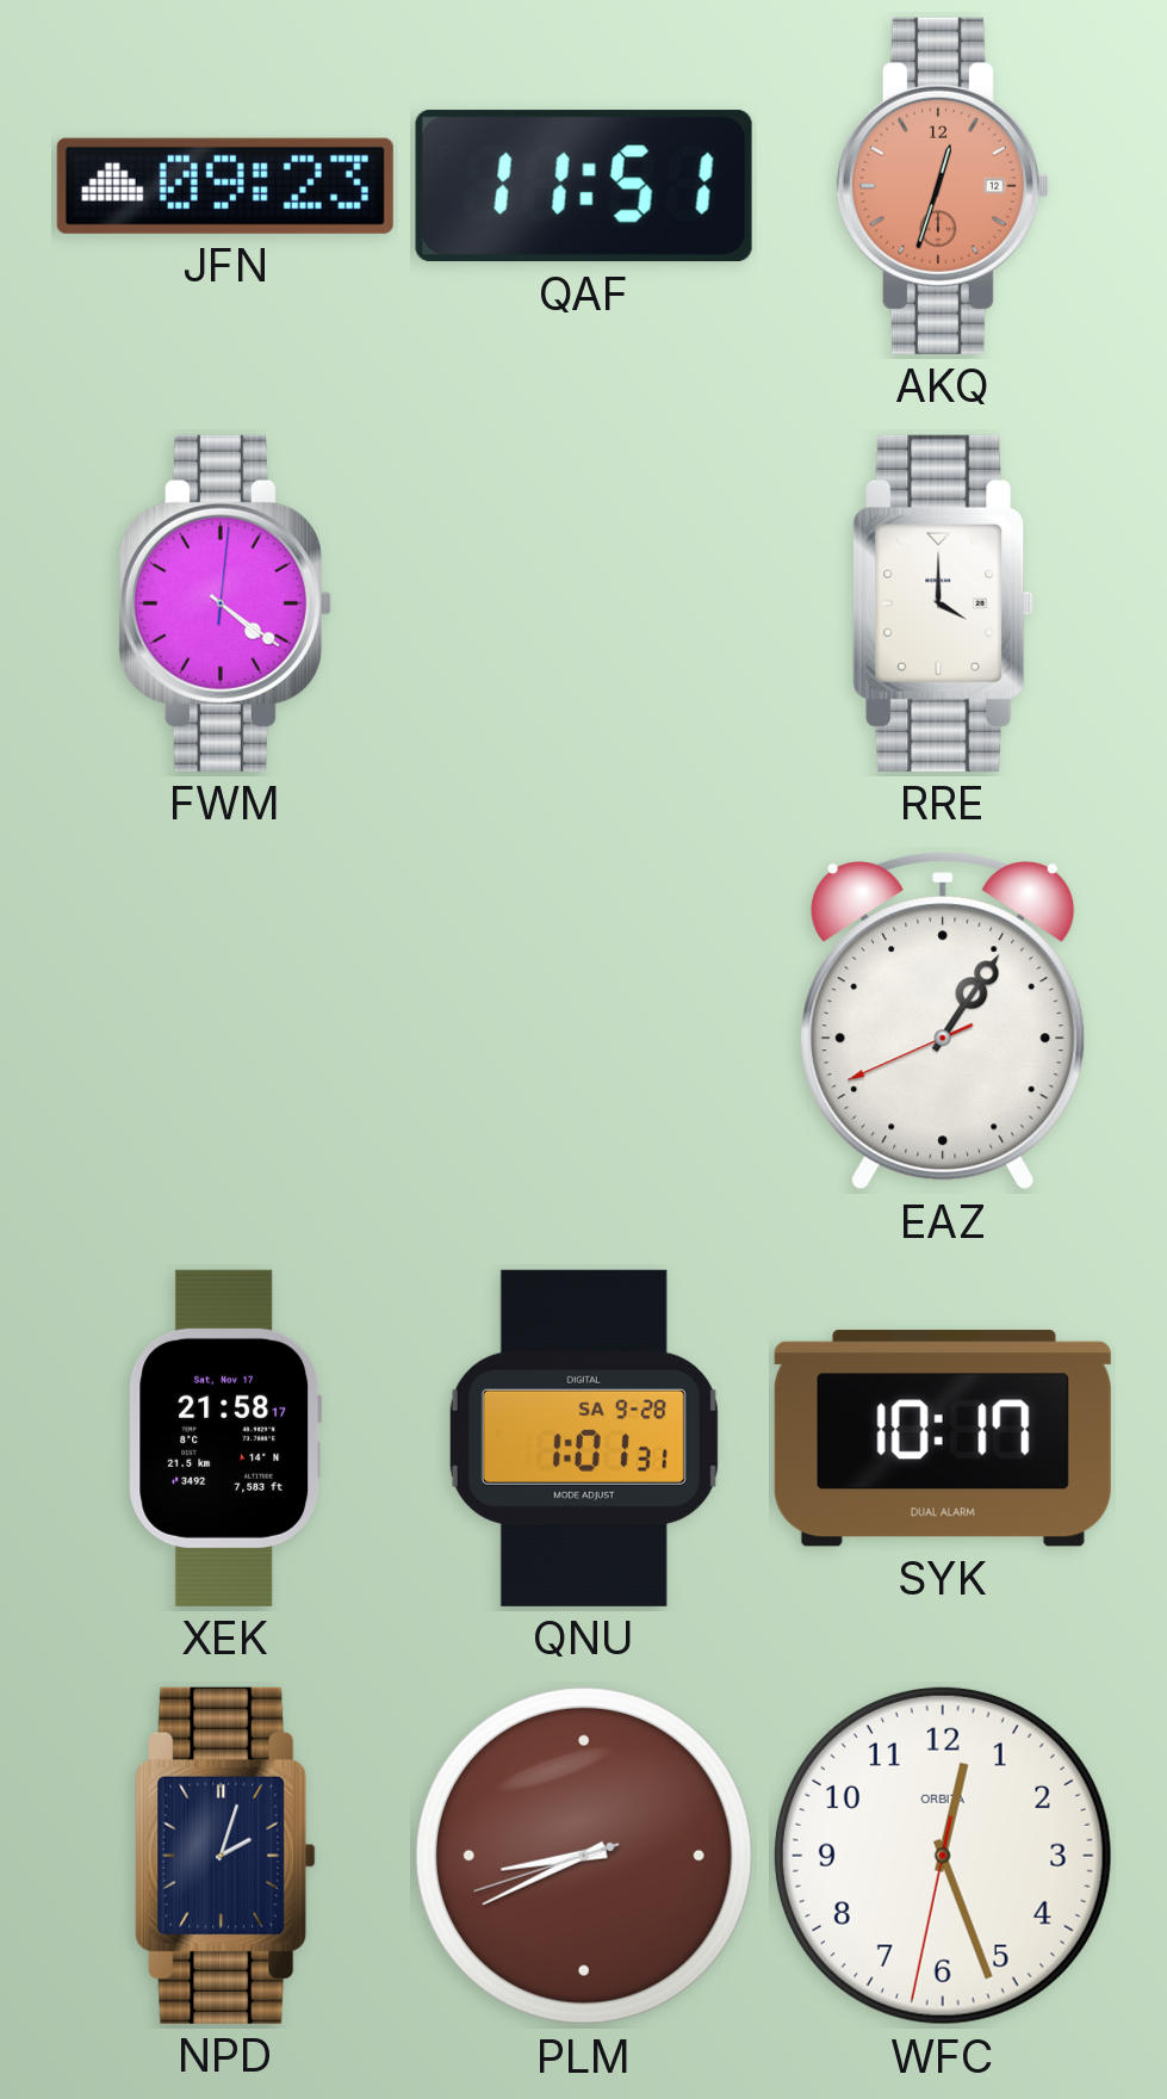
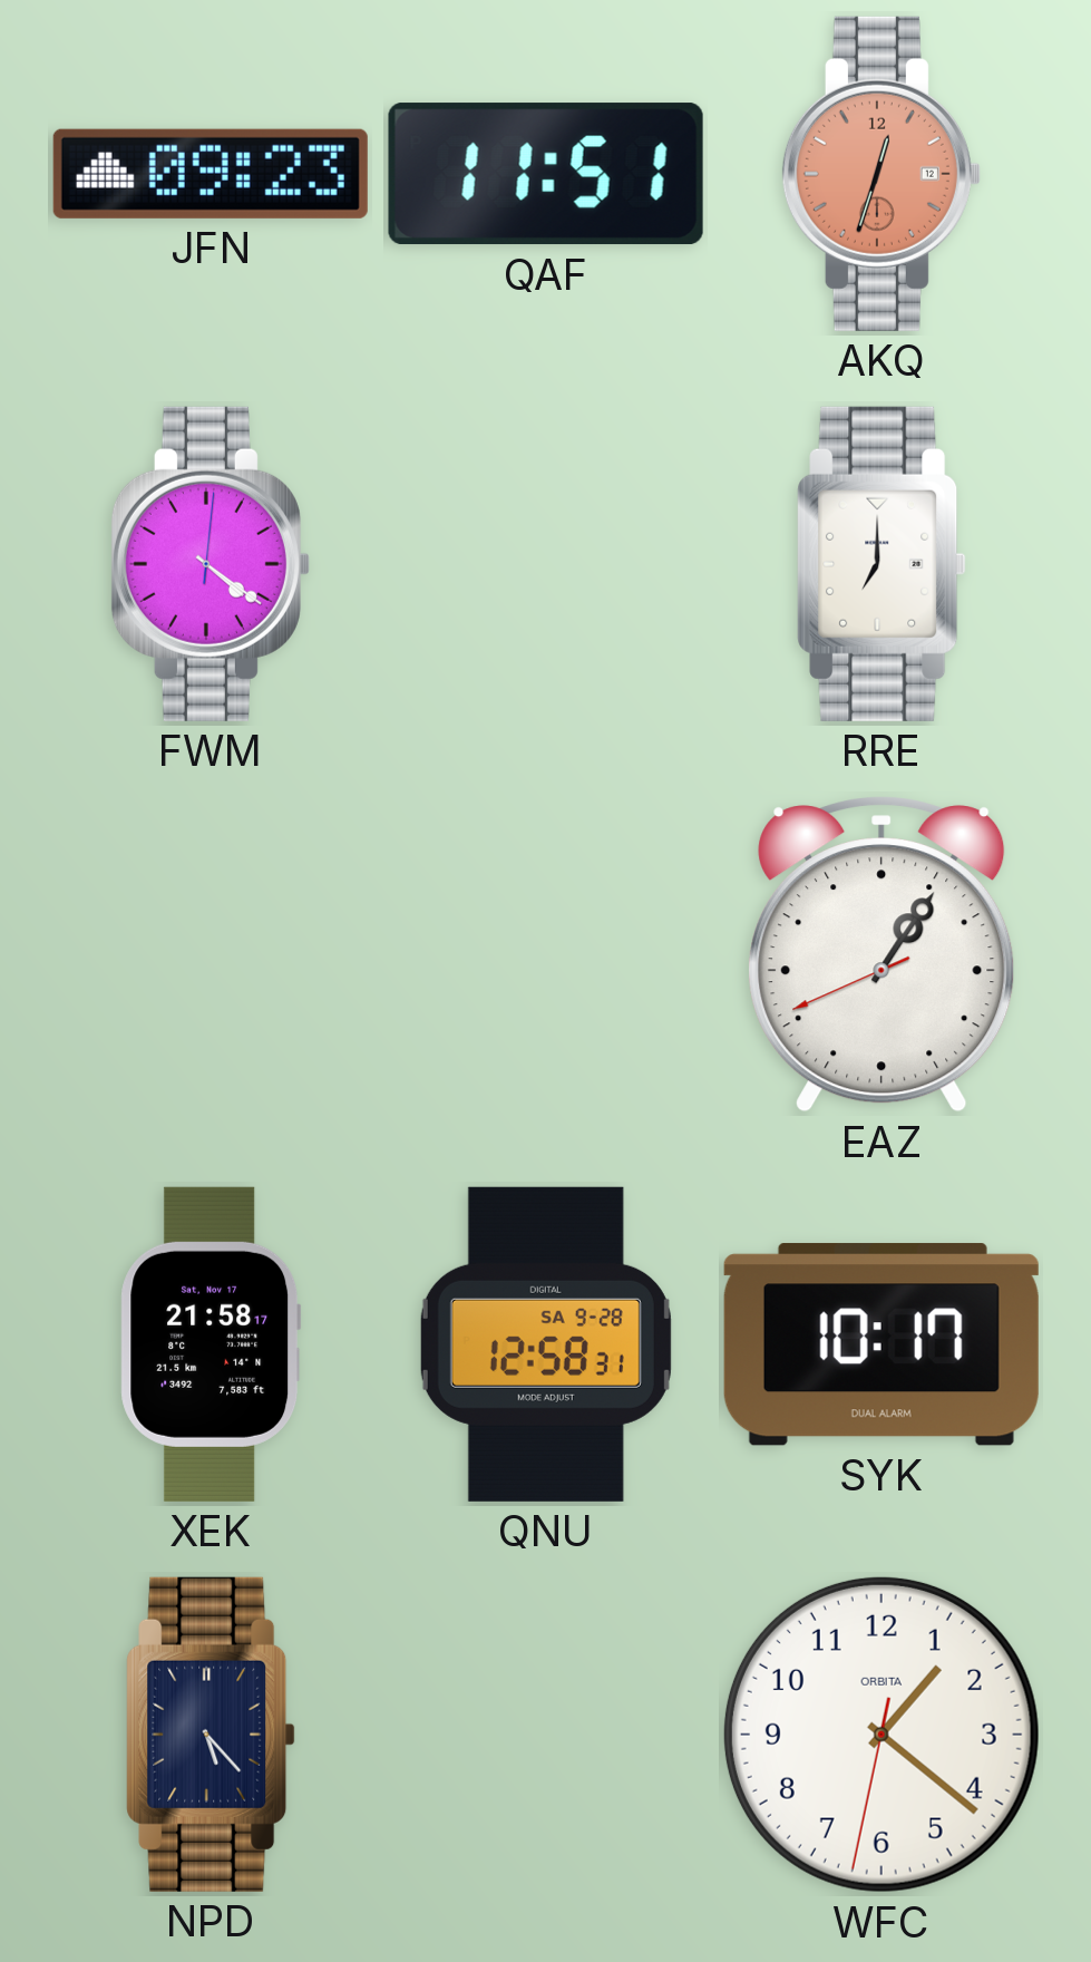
RRE: 4:00 -> 7:00 (881, 564)
QNU: 1:01 -> 12:58 (546, 1344)
NPD: 2:03 -> 5:23 (211, 1735)
PLM: 8:40 -> none (584, 1856)
WFC: 12:26 -> 1:21 (881, 1735)
